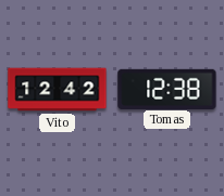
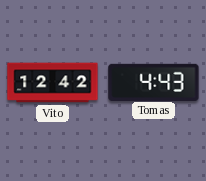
Tomas: 12:38 -> 4:43 (154, 82)
